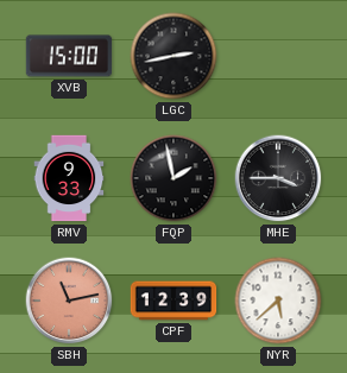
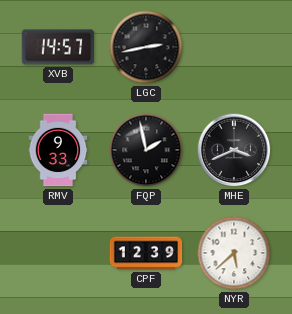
XVB: 15:00 -> 14:57 (58, 47)
MHE: 3:45 -> 3:41 (234, 150)
SBH: 11:13 -> none (69, 301)
